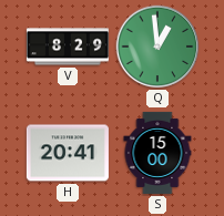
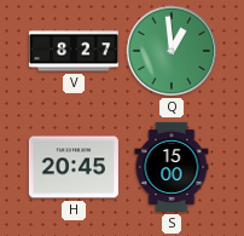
V: 8:29 -> 8:27 (74, 51)
H: 20:41 -> 20:45 (74, 167)
